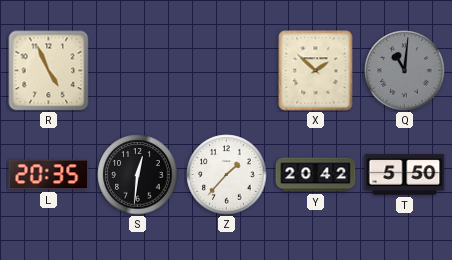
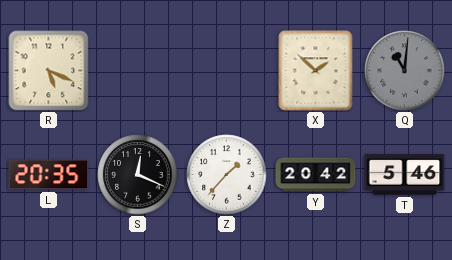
R: 4:56 -> 5:19 (49, 71)
S: 12:31 -> 12:19 (138, 175)
T: 5:50 -> 5:46 (405, 175)
